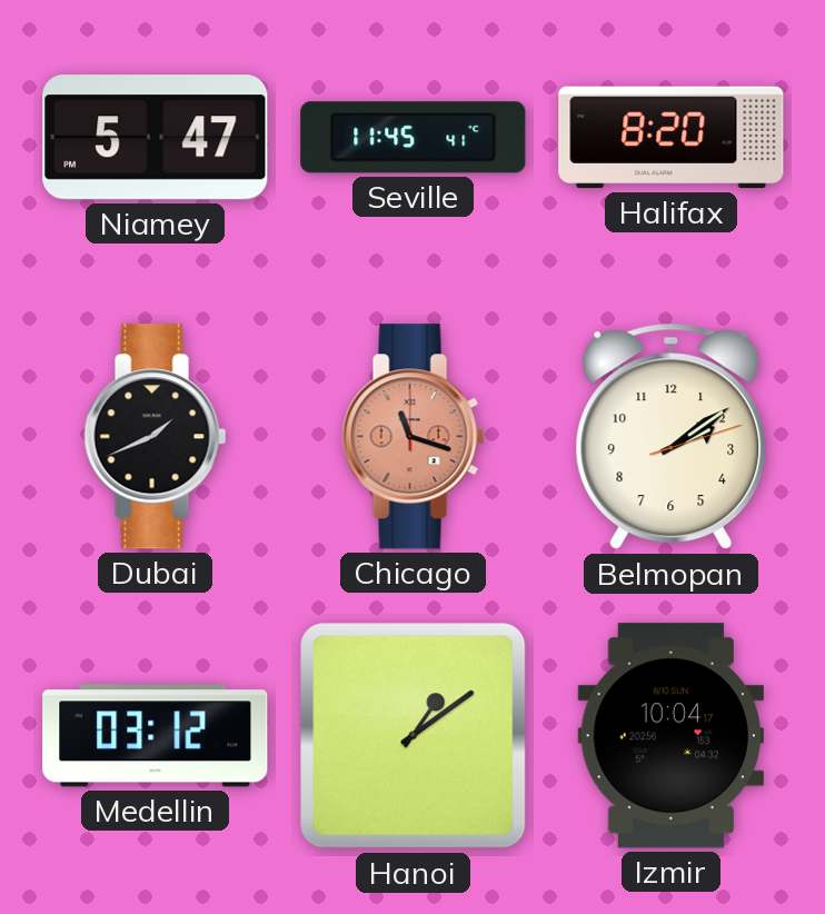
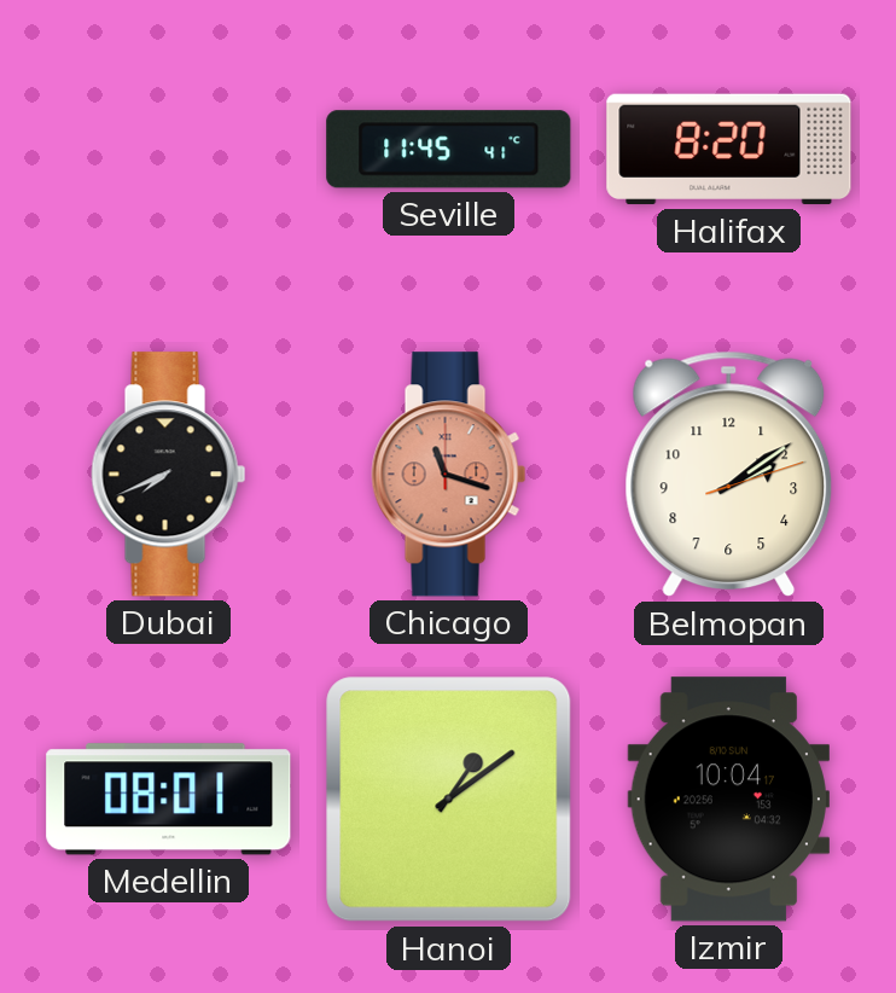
Niamey: 5:47 -> none (156, 138)
Dubai: 1:41 -> 7:41 (169, 475)
Medellin: 03:12 -> 08:01 (169, 800)
